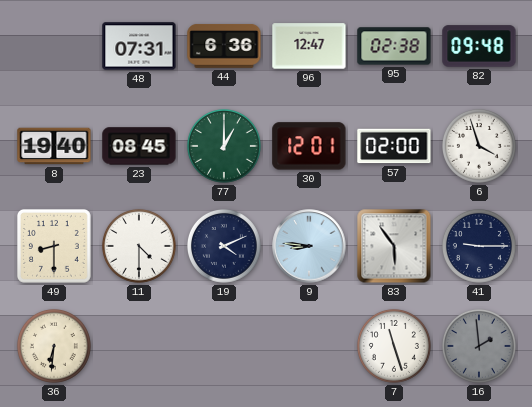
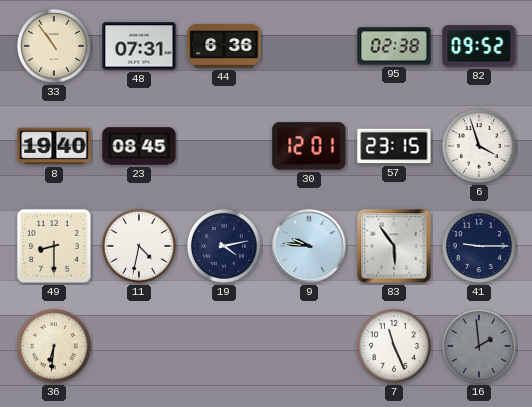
33: none -> 10:54 (54, 46)
96: 12:47 -> none (309, 46)
82: 09:48 -> 09:52 (479, 46)
77: 1:00 -> none (224, 146)
57: 02:00 -> 23:15 (394, 146)
11: 4:30 -> 4:32 (139, 246)
19: 4:11 -> 4:13 (224, 246)
9: 8:46 -> 9:46 (309, 246)
7: 11:27 -> 11:26 (394, 346)
